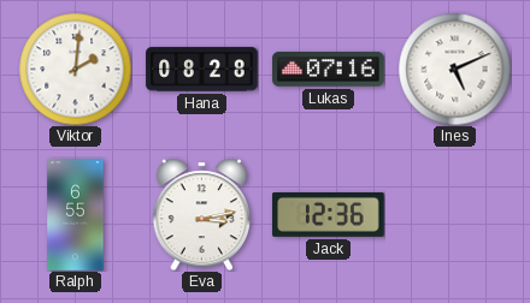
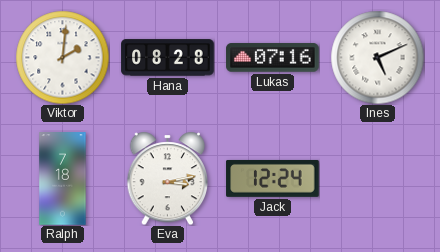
Ralph: 6:55 -> 7:18 (63, 179)
Jack: 12:36 -> 12:24 (273, 178)
